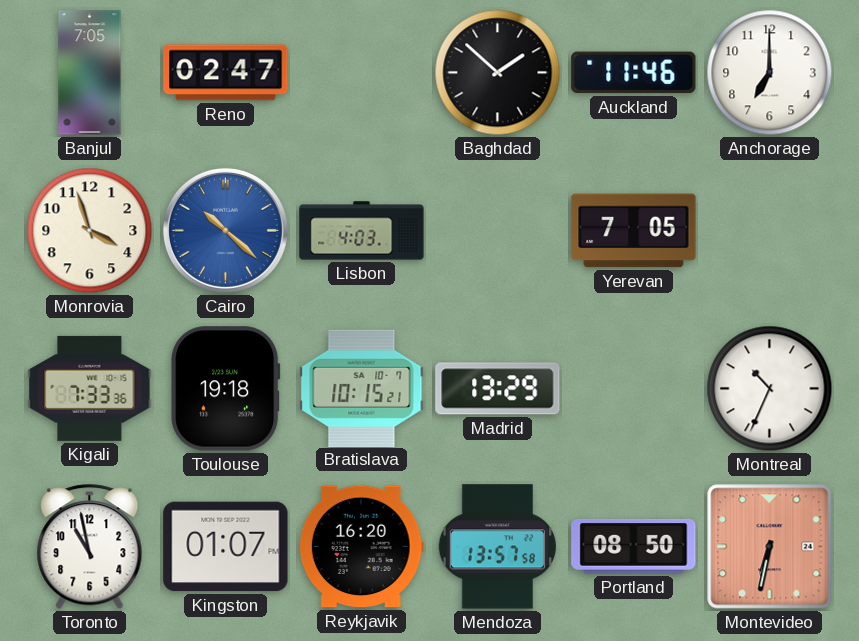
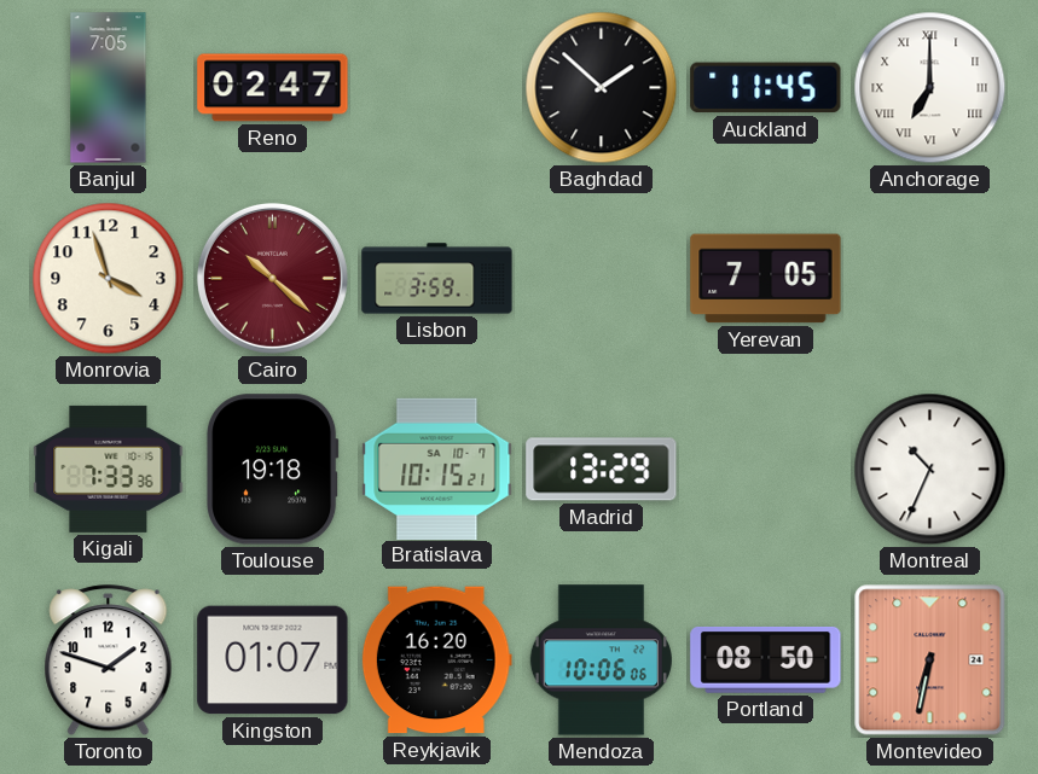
Auckland: 11:46 -> 11:45 (766, 88)
Anchorage numerals: Arabic -> Roman (930, 88)
Cairo dial: blue -> burgundy (272, 278)
Lisbon: 4:03 -> 3:59 (437, 279)
Toronto: 10:58 -> 1:48 (109, 660)
Mendoza: 13:57 -> 10:06 (601, 660)
